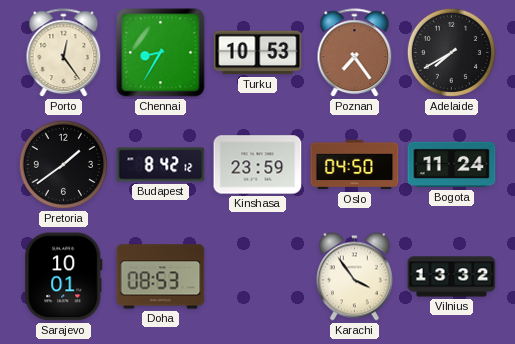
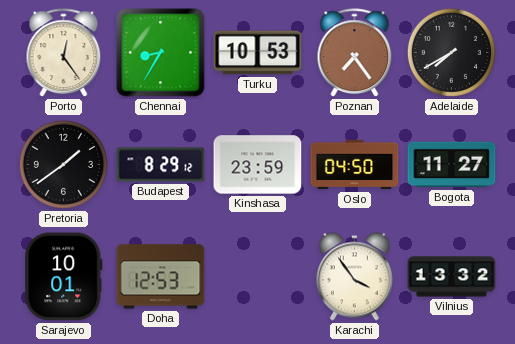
Budapest: 8:42 -> 8:29 (161, 165)
Bogota: 11:24 -> 11:27 (452, 165)
Doha: 08:53 -> 12:53 (161, 277)
